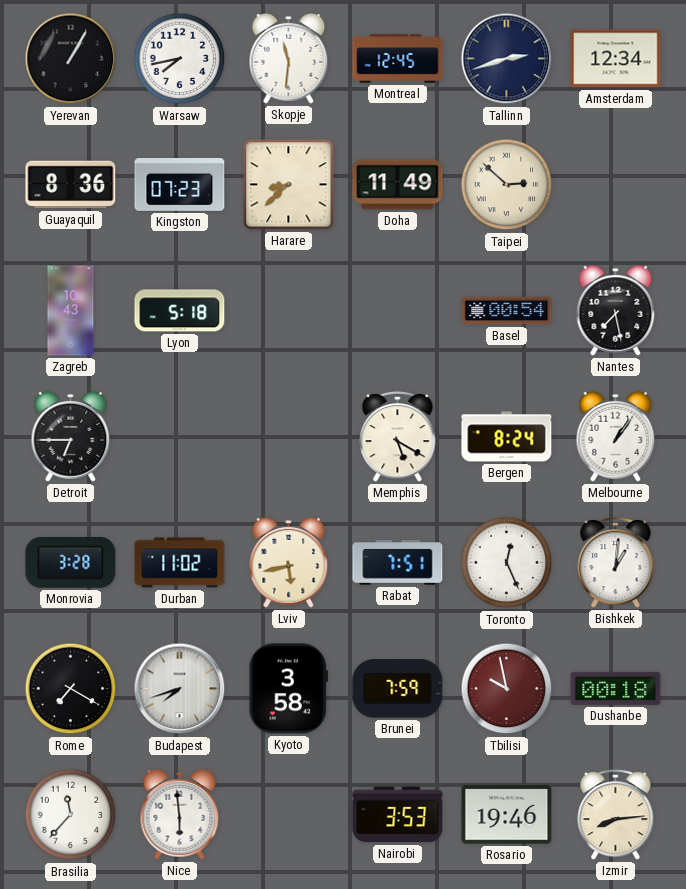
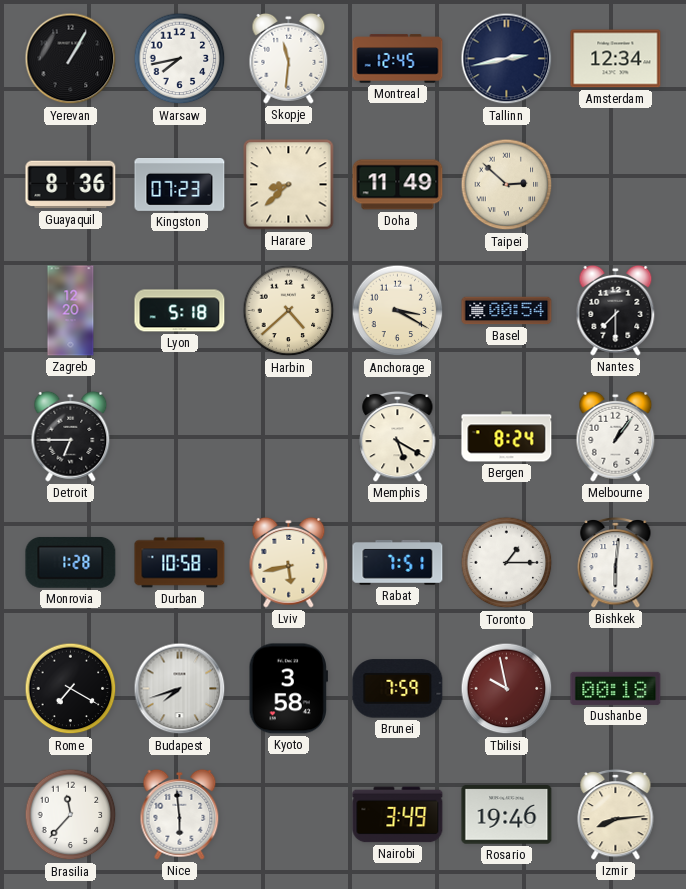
Tallinn: 2:42 -> 2:43 (507, 59)
Zagreb: 10:43 -> 12:20 (71, 311)
Harbin: none -> 4:38 (289, 311)
Anchorage: none -> 3:20 (398, 311)
Nantes: 7:28 -> 7:30 (616, 310)
Monrovia: 3:28 -> 1:28 (71, 562)
Durban: 11:02 -> 10:58 (180, 563)
Toronto: 12:26 -> 1:15 (507, 563)
Bishkek: 1:01 -> 6:01 (616, 562)
Nairobi: 3:53 -> 3:49 (398, 815)
